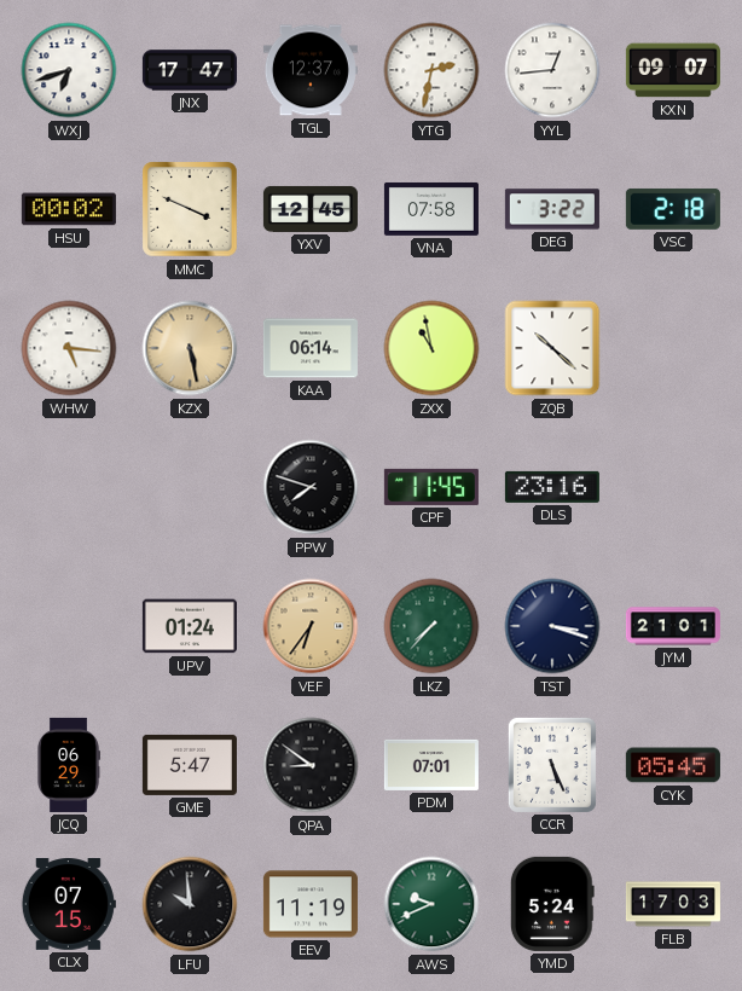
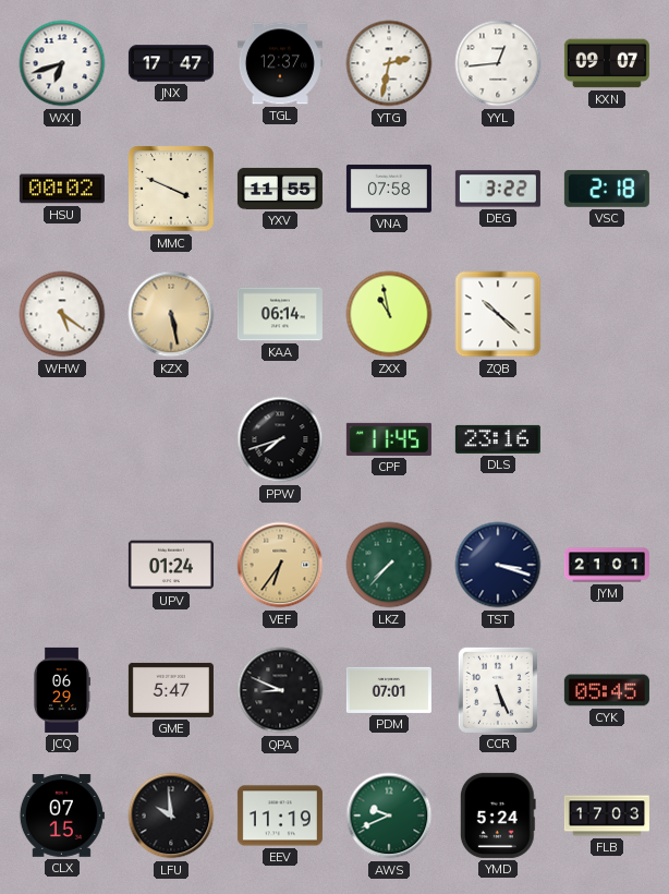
YXV: 12:45 -> 11:55 (280, 189)
WHW: 5:16 -> 5:21 (62, 314)
PPW: 7:48 -> 7:42 (280, 439)
QPA: 8:51 -> 8:49 (280, 690)
